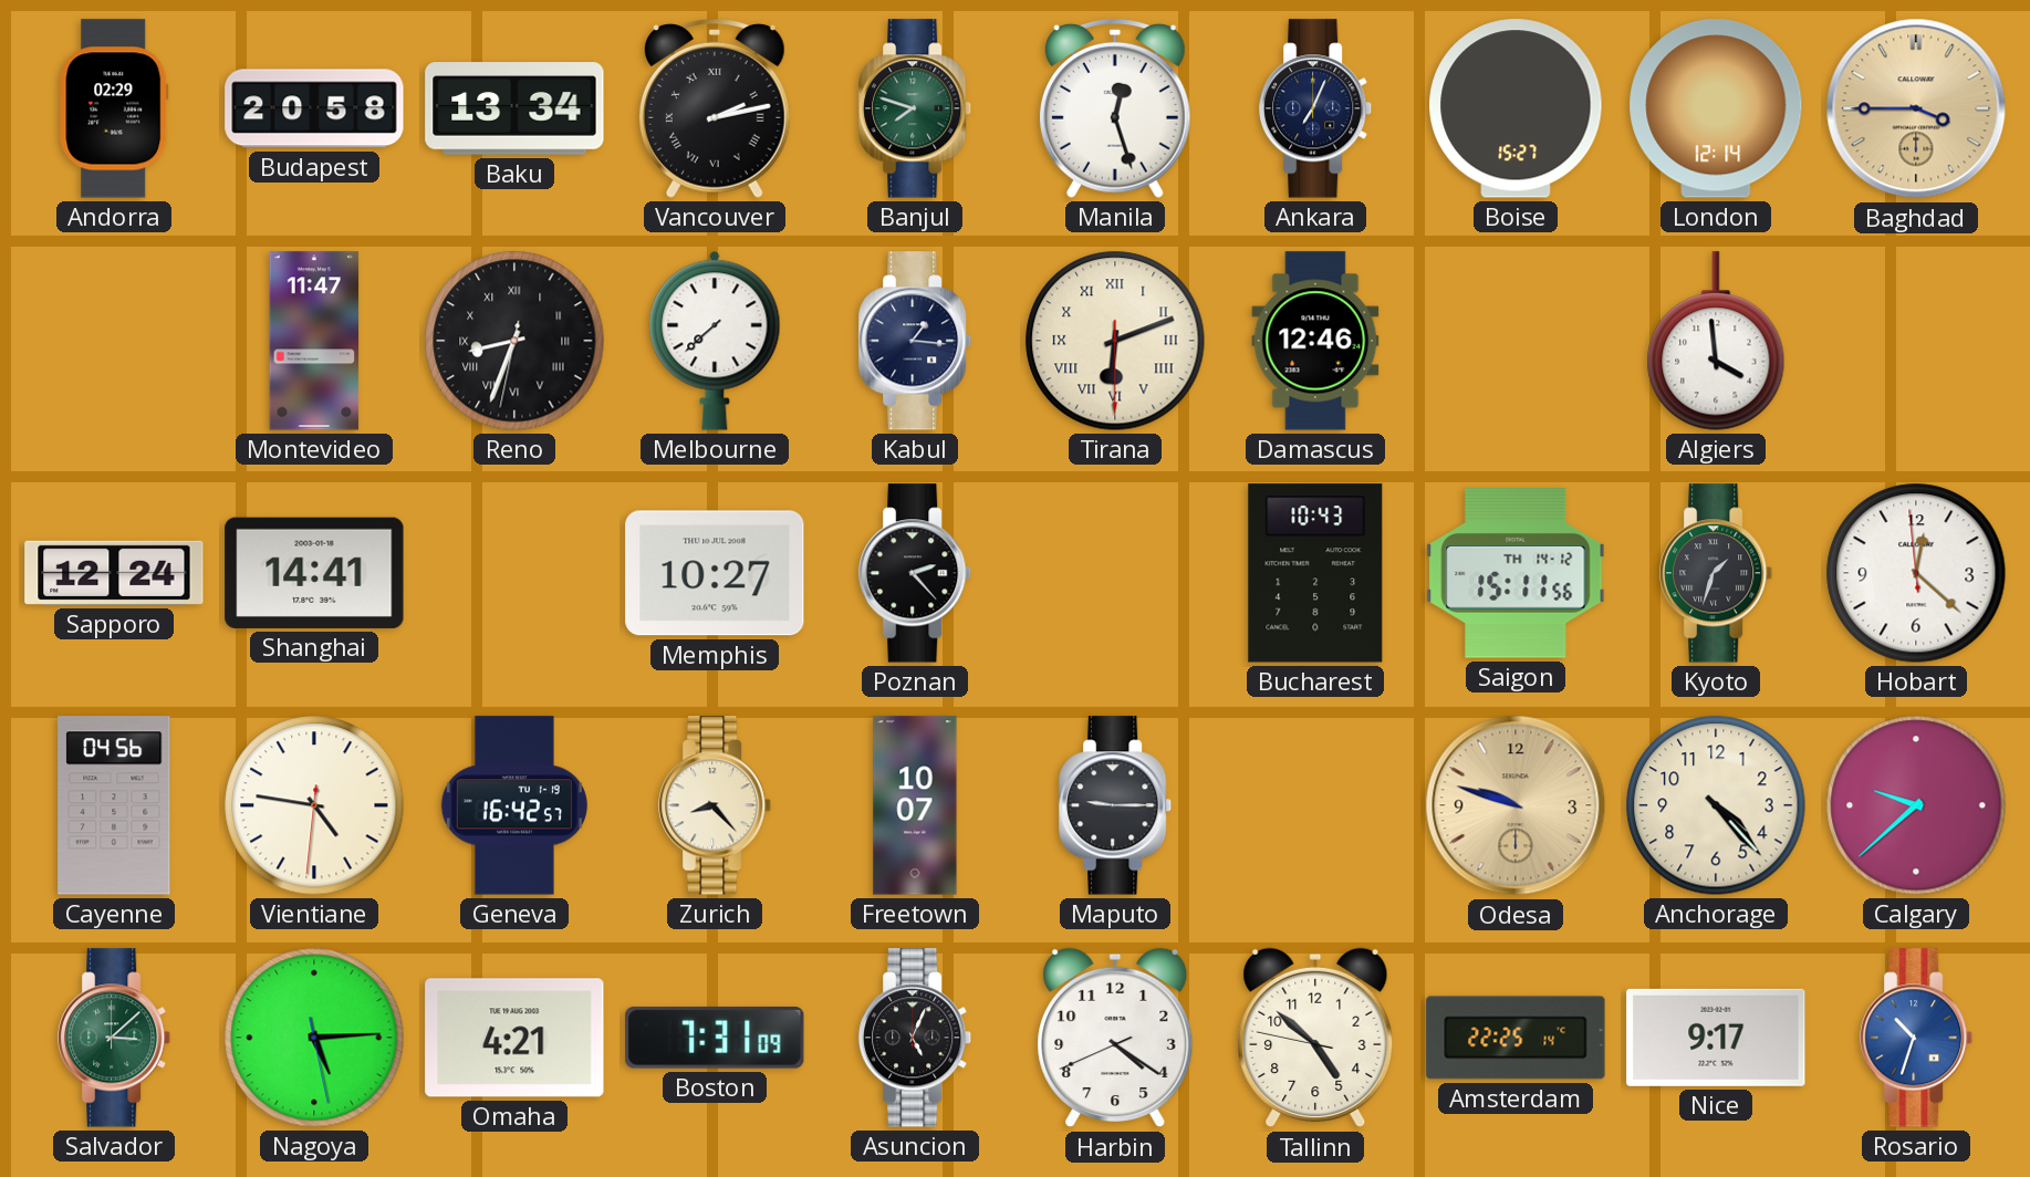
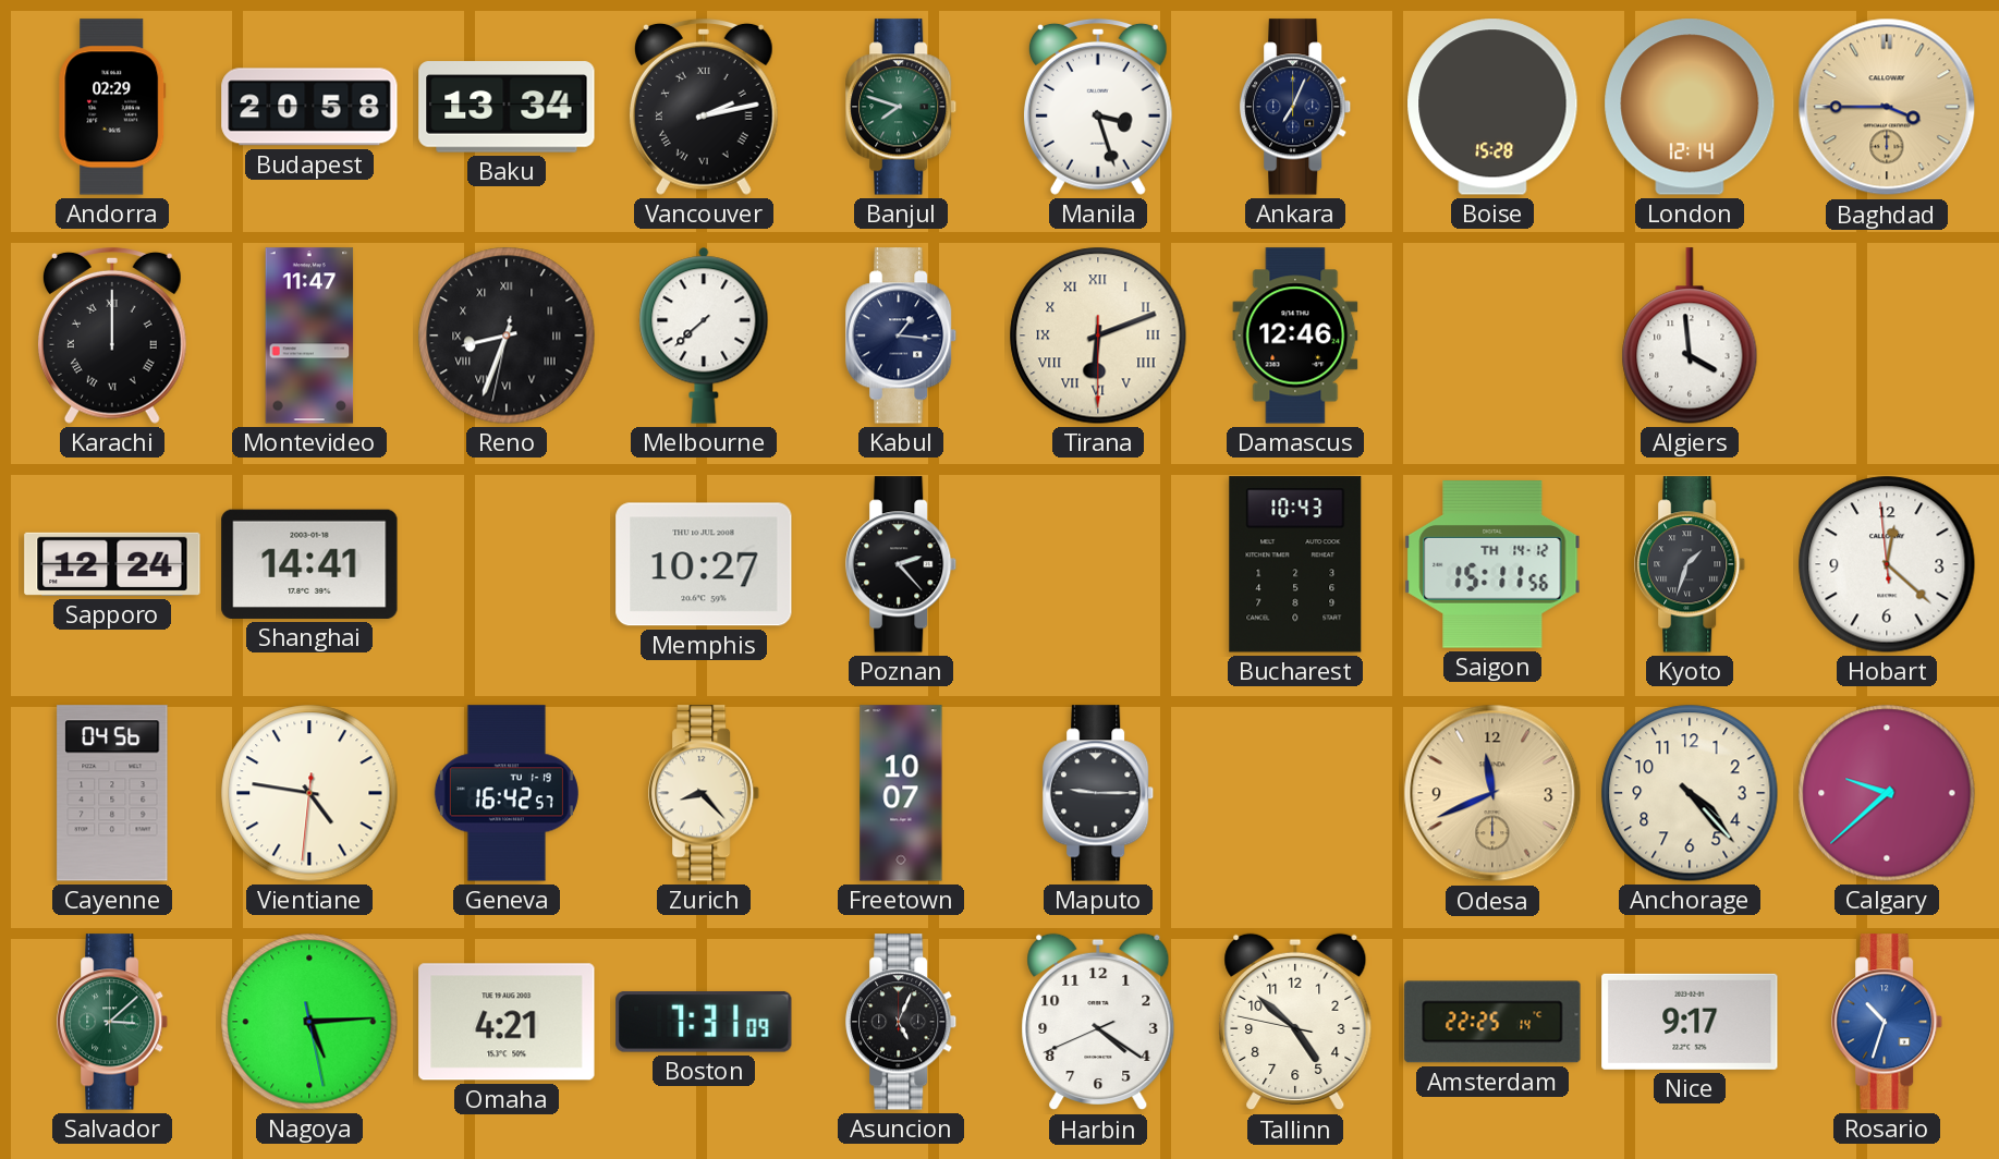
Manila: 12:27 -> 3:27 (1098, 107)
Boise: 15:27 -> 15:28 (1492, 107)
Karachi: none -> 12:00 (112, 335)
Odesa: 9:48 -> 11:41 (1492, 793)
